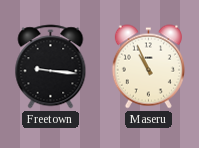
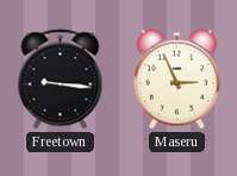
Maseru: 10:56 -> 2:56 (176, 80)
